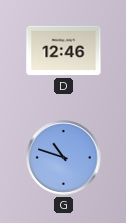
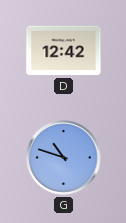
D: 12:46 -> 12:42 (64, 51)
